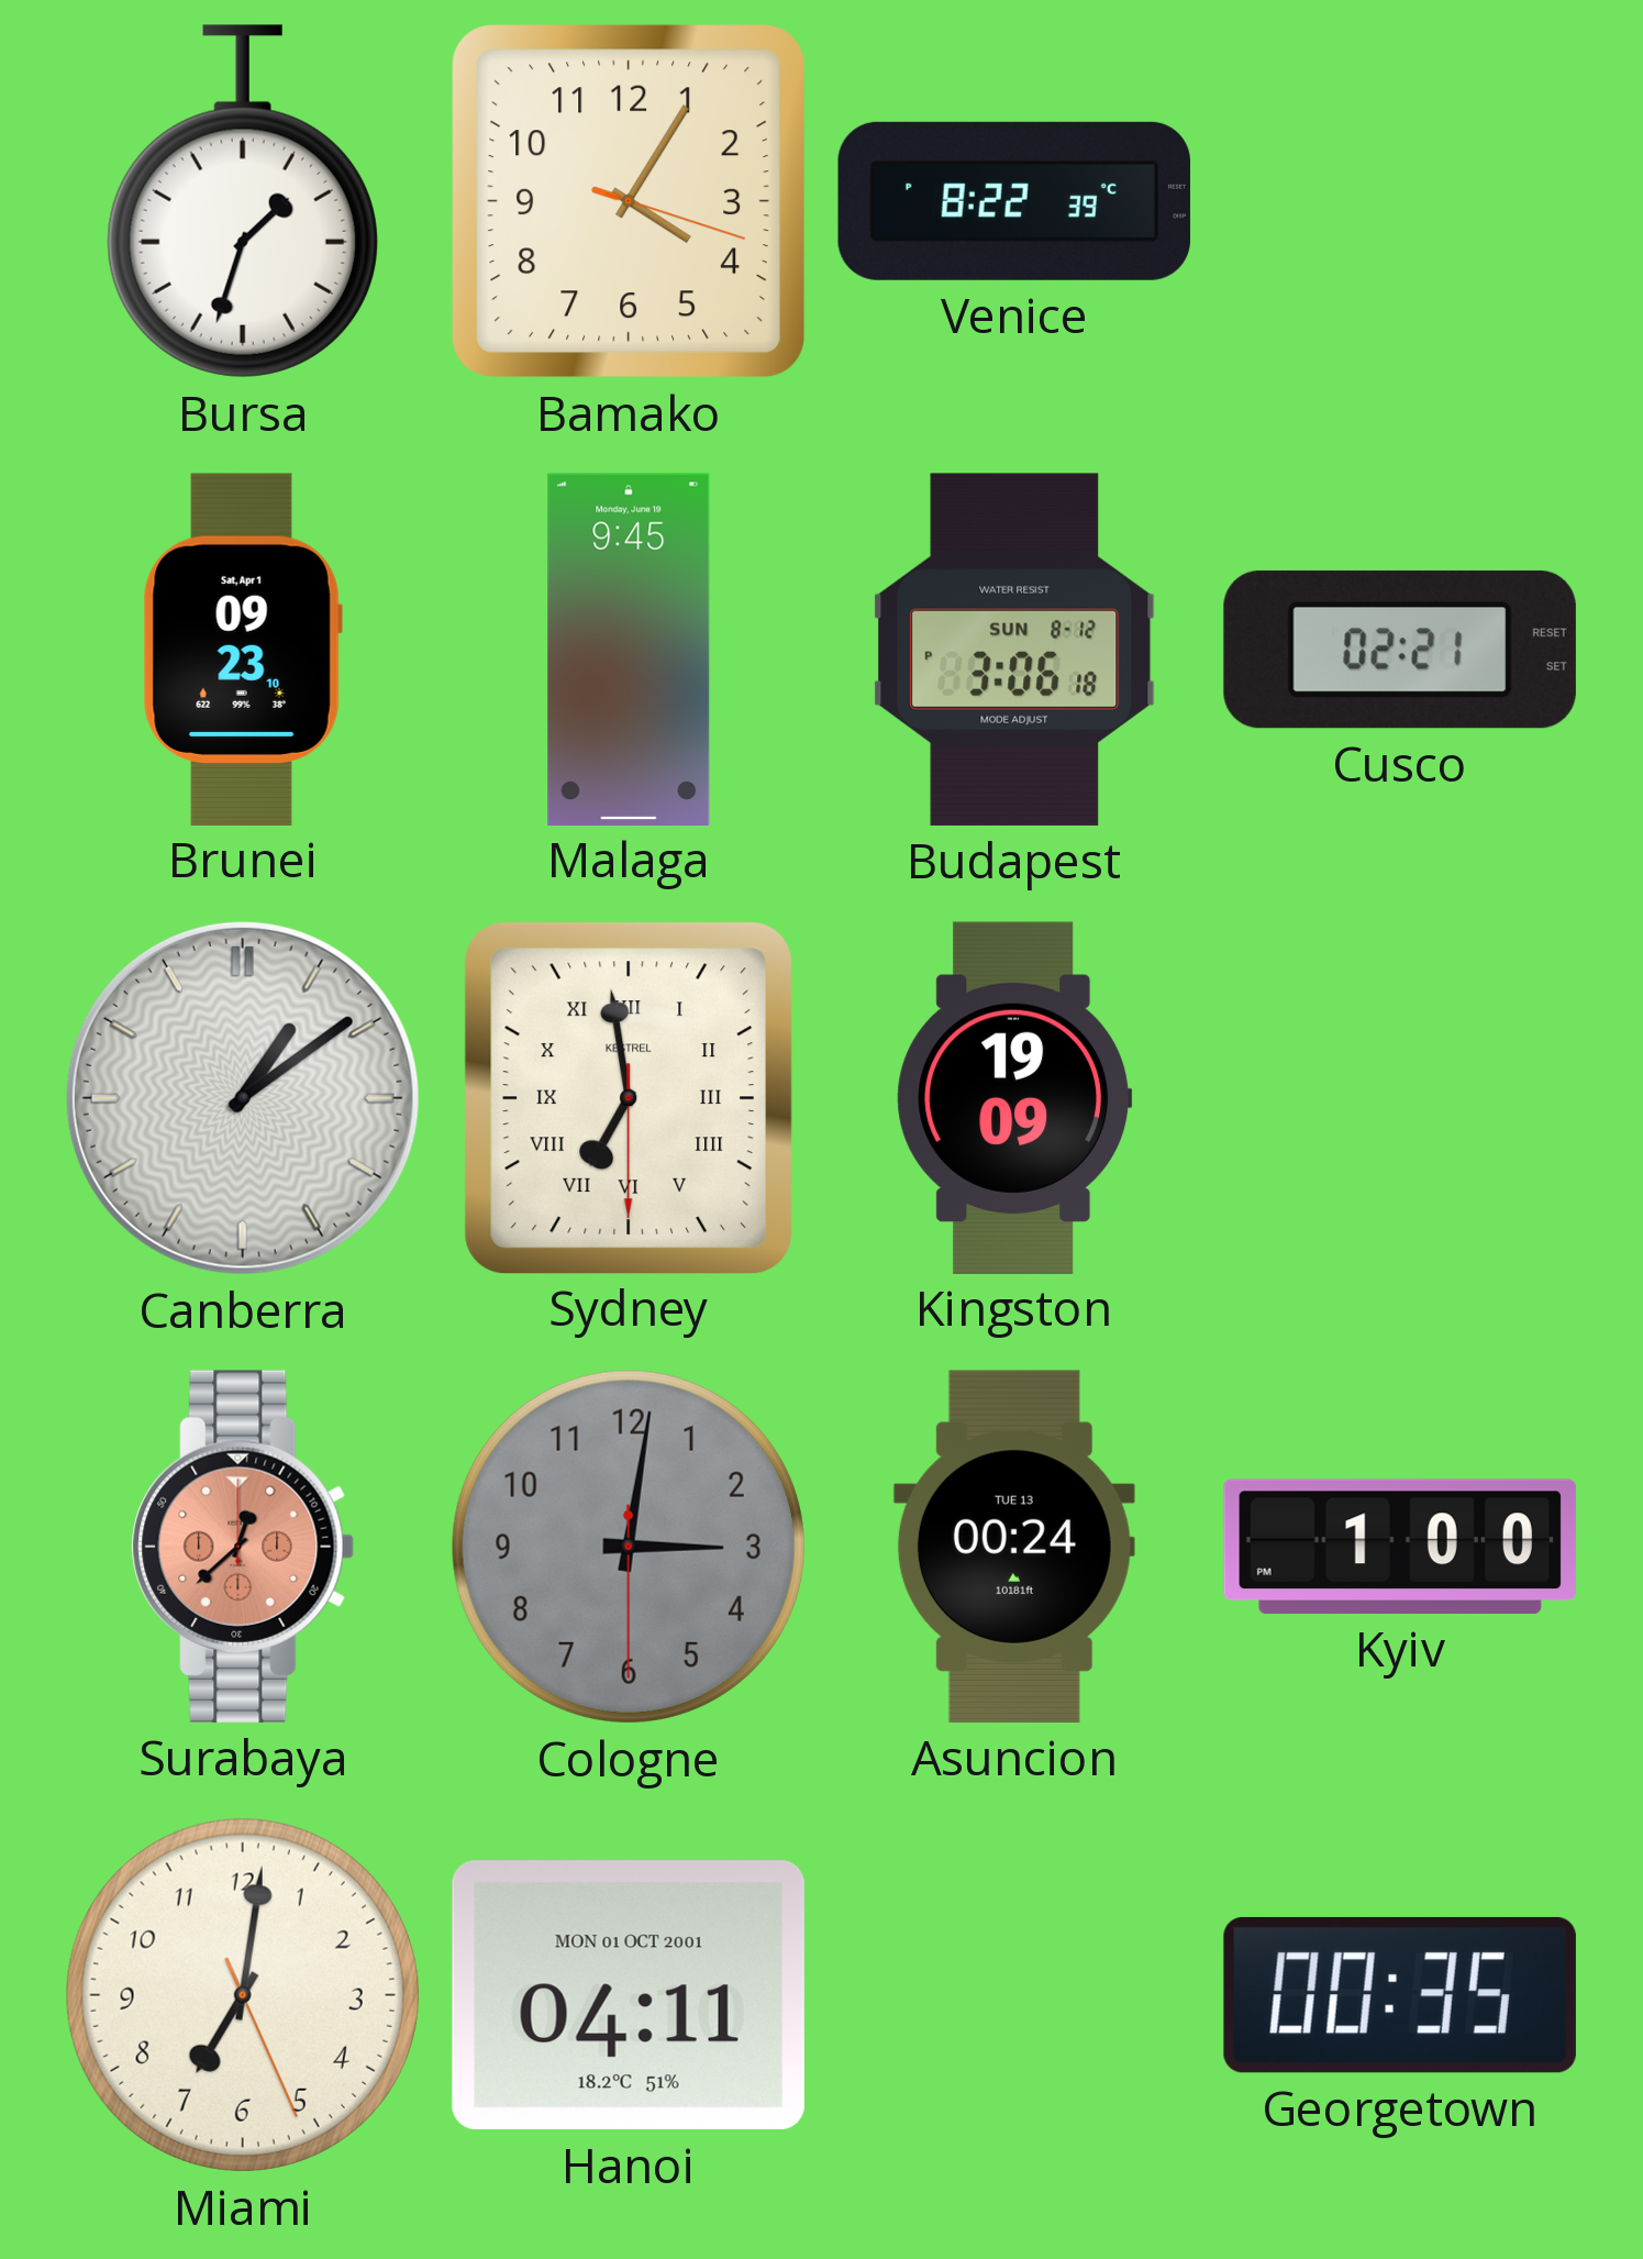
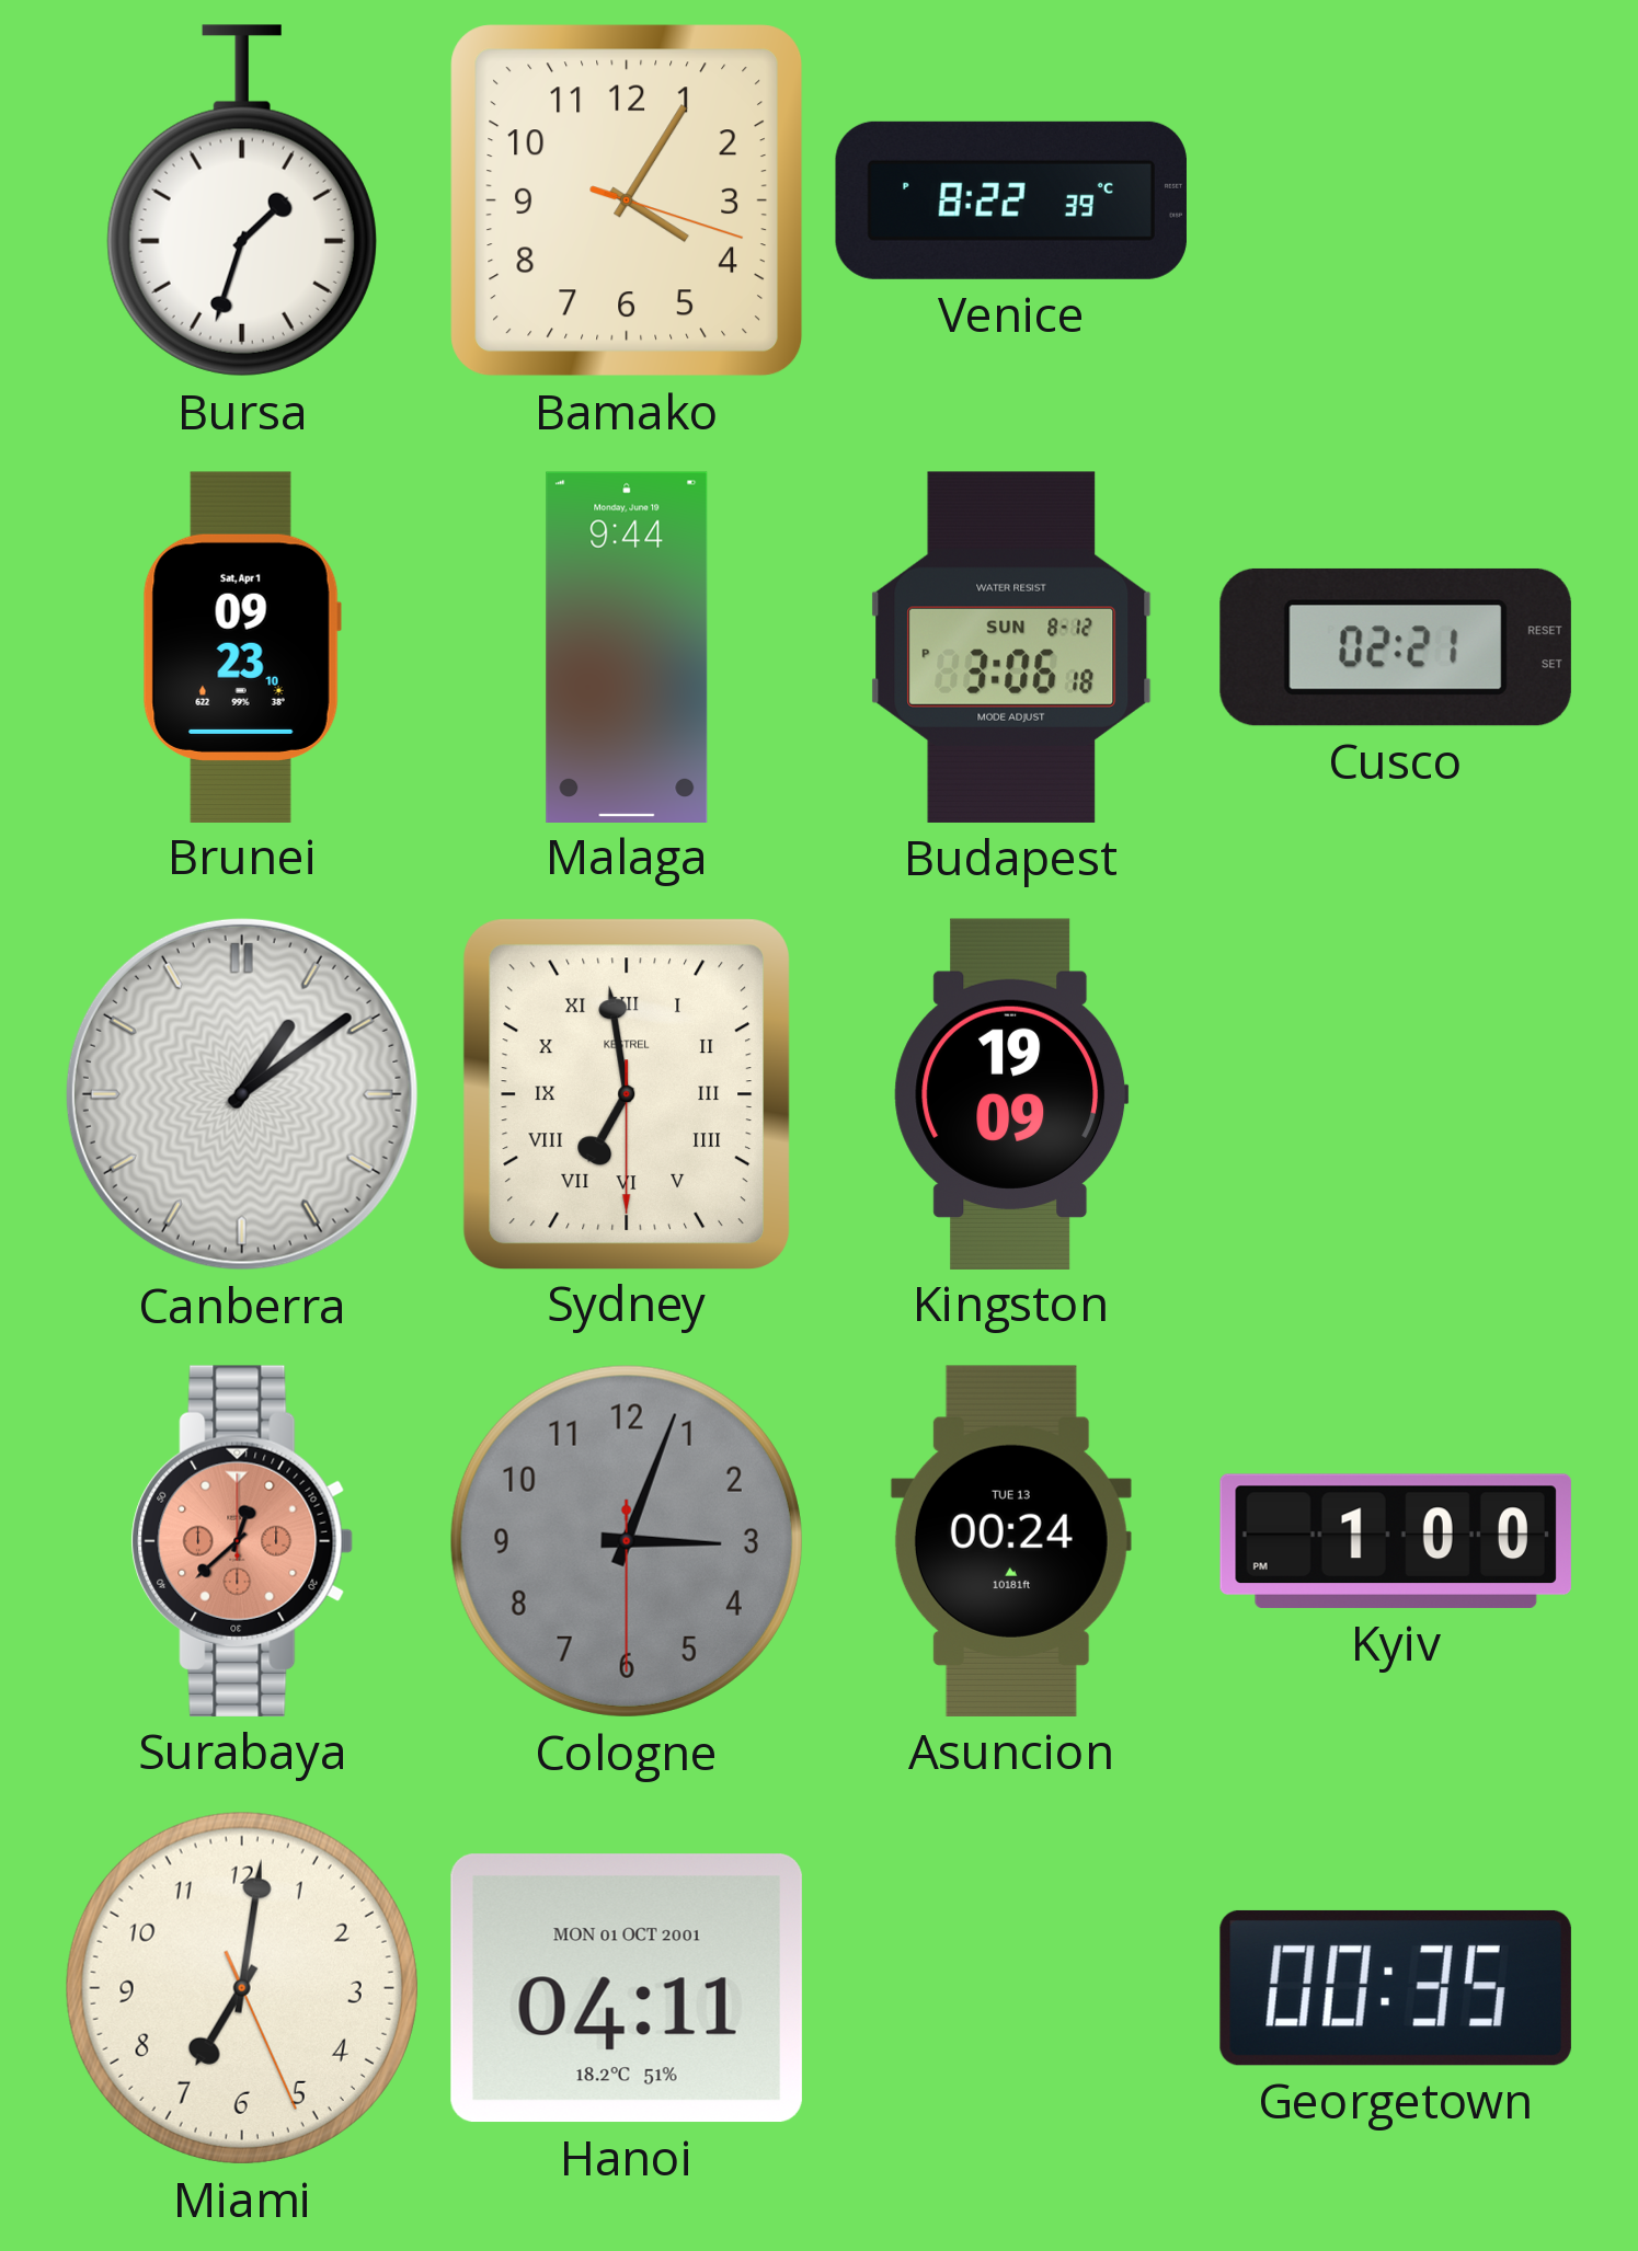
Malaga: 9:45 -> 9:44 (627, 646)
Cologne: 3:01 -> 3:03 (627, 1541)
